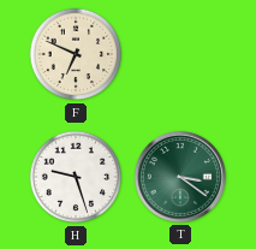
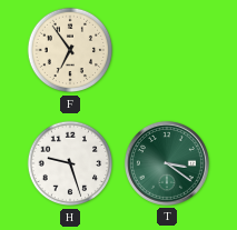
F: 6:49 -> 6:54 (70, 50)
